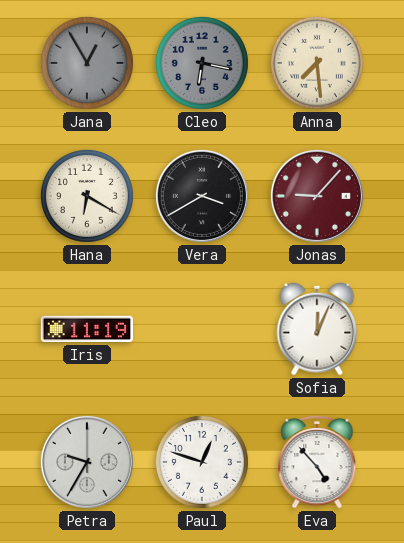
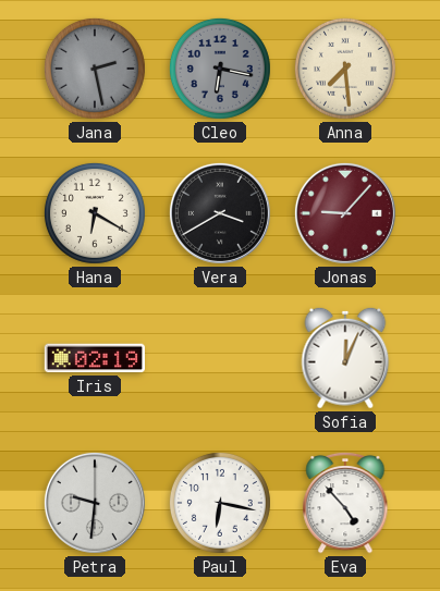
Jana: 12:55 -> 2:28 (95, 69)
Iris: 11:19 -> 02:19 (94, 358)
Petra: 9:35 -> 9:31 (95, 503)
Paul: 12:48 -> 6:17 (220, 503)
